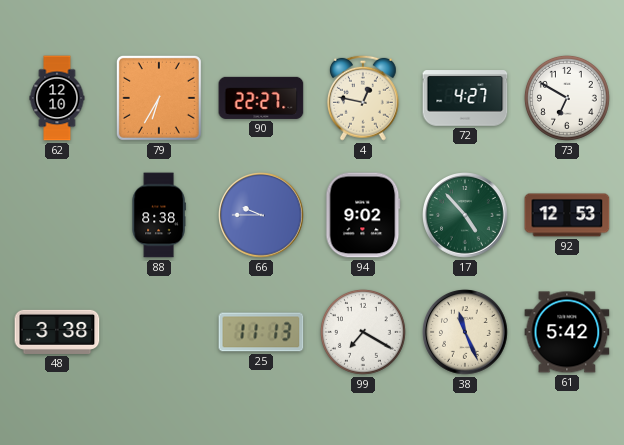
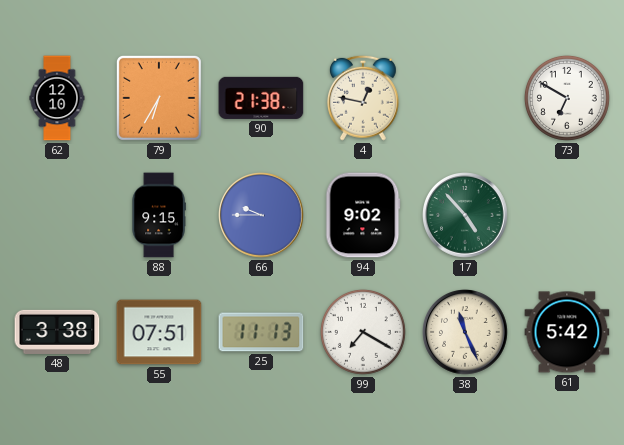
90: 22:27 -> 21:38 (261, 98)
72: 4:27 -> none (465, 98)
88: 8:38 -> 9:15 (159, 215)
92: 12:53 -> none (567, 215)
55: none -> 07:51 (159, 332)
